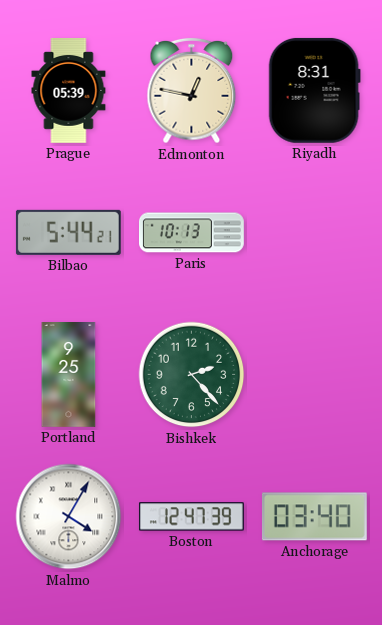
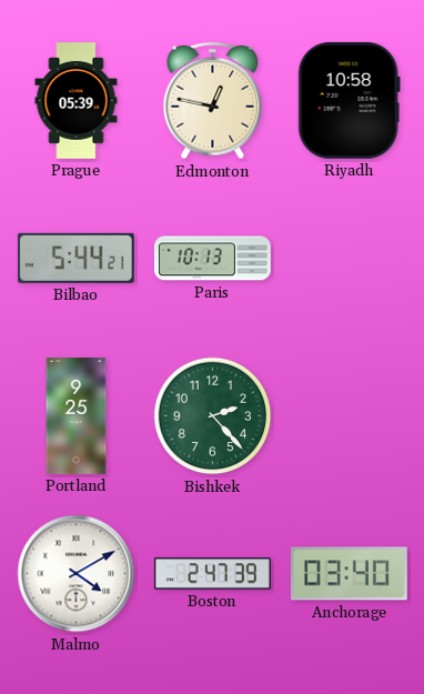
Riyadh: 8:31 -> 10:58 (349, 100)
Malmo: 4:05 -> 4:10 (77, 574)
Boston: 12:47 -> 2:47 (212, 574)
